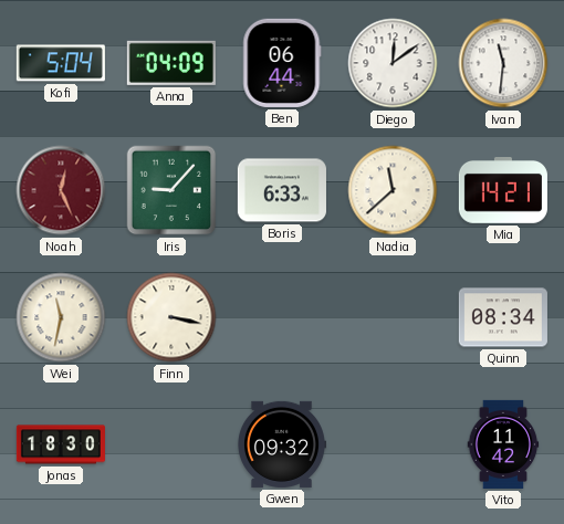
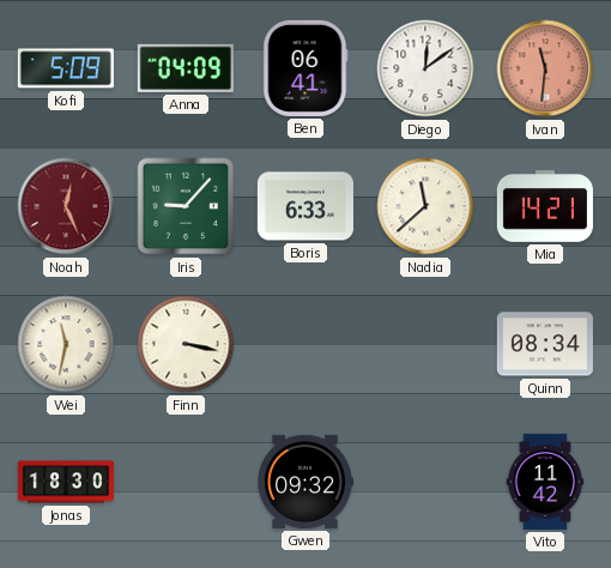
Kofi: 5:04 -> 5:09 (66, 68)
Ben: 06:44 -> 06:41 (305, 68)
Ivan dial: white -> salmon (545, 68)
